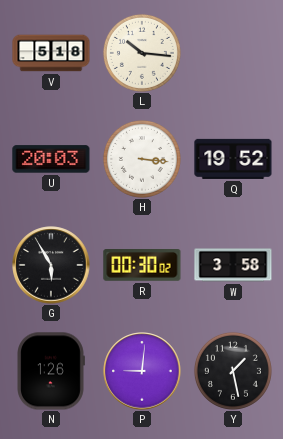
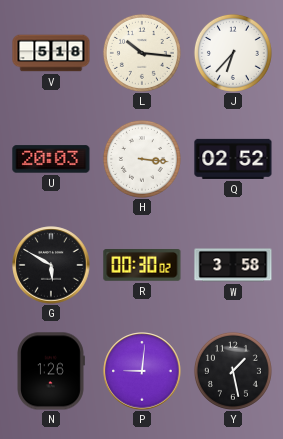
J: none -> 6:37 (233, 53)
Q: 19:52 -> 02:52 (233, 159)
G: 5:55 -> 5:50 (51, 265)
